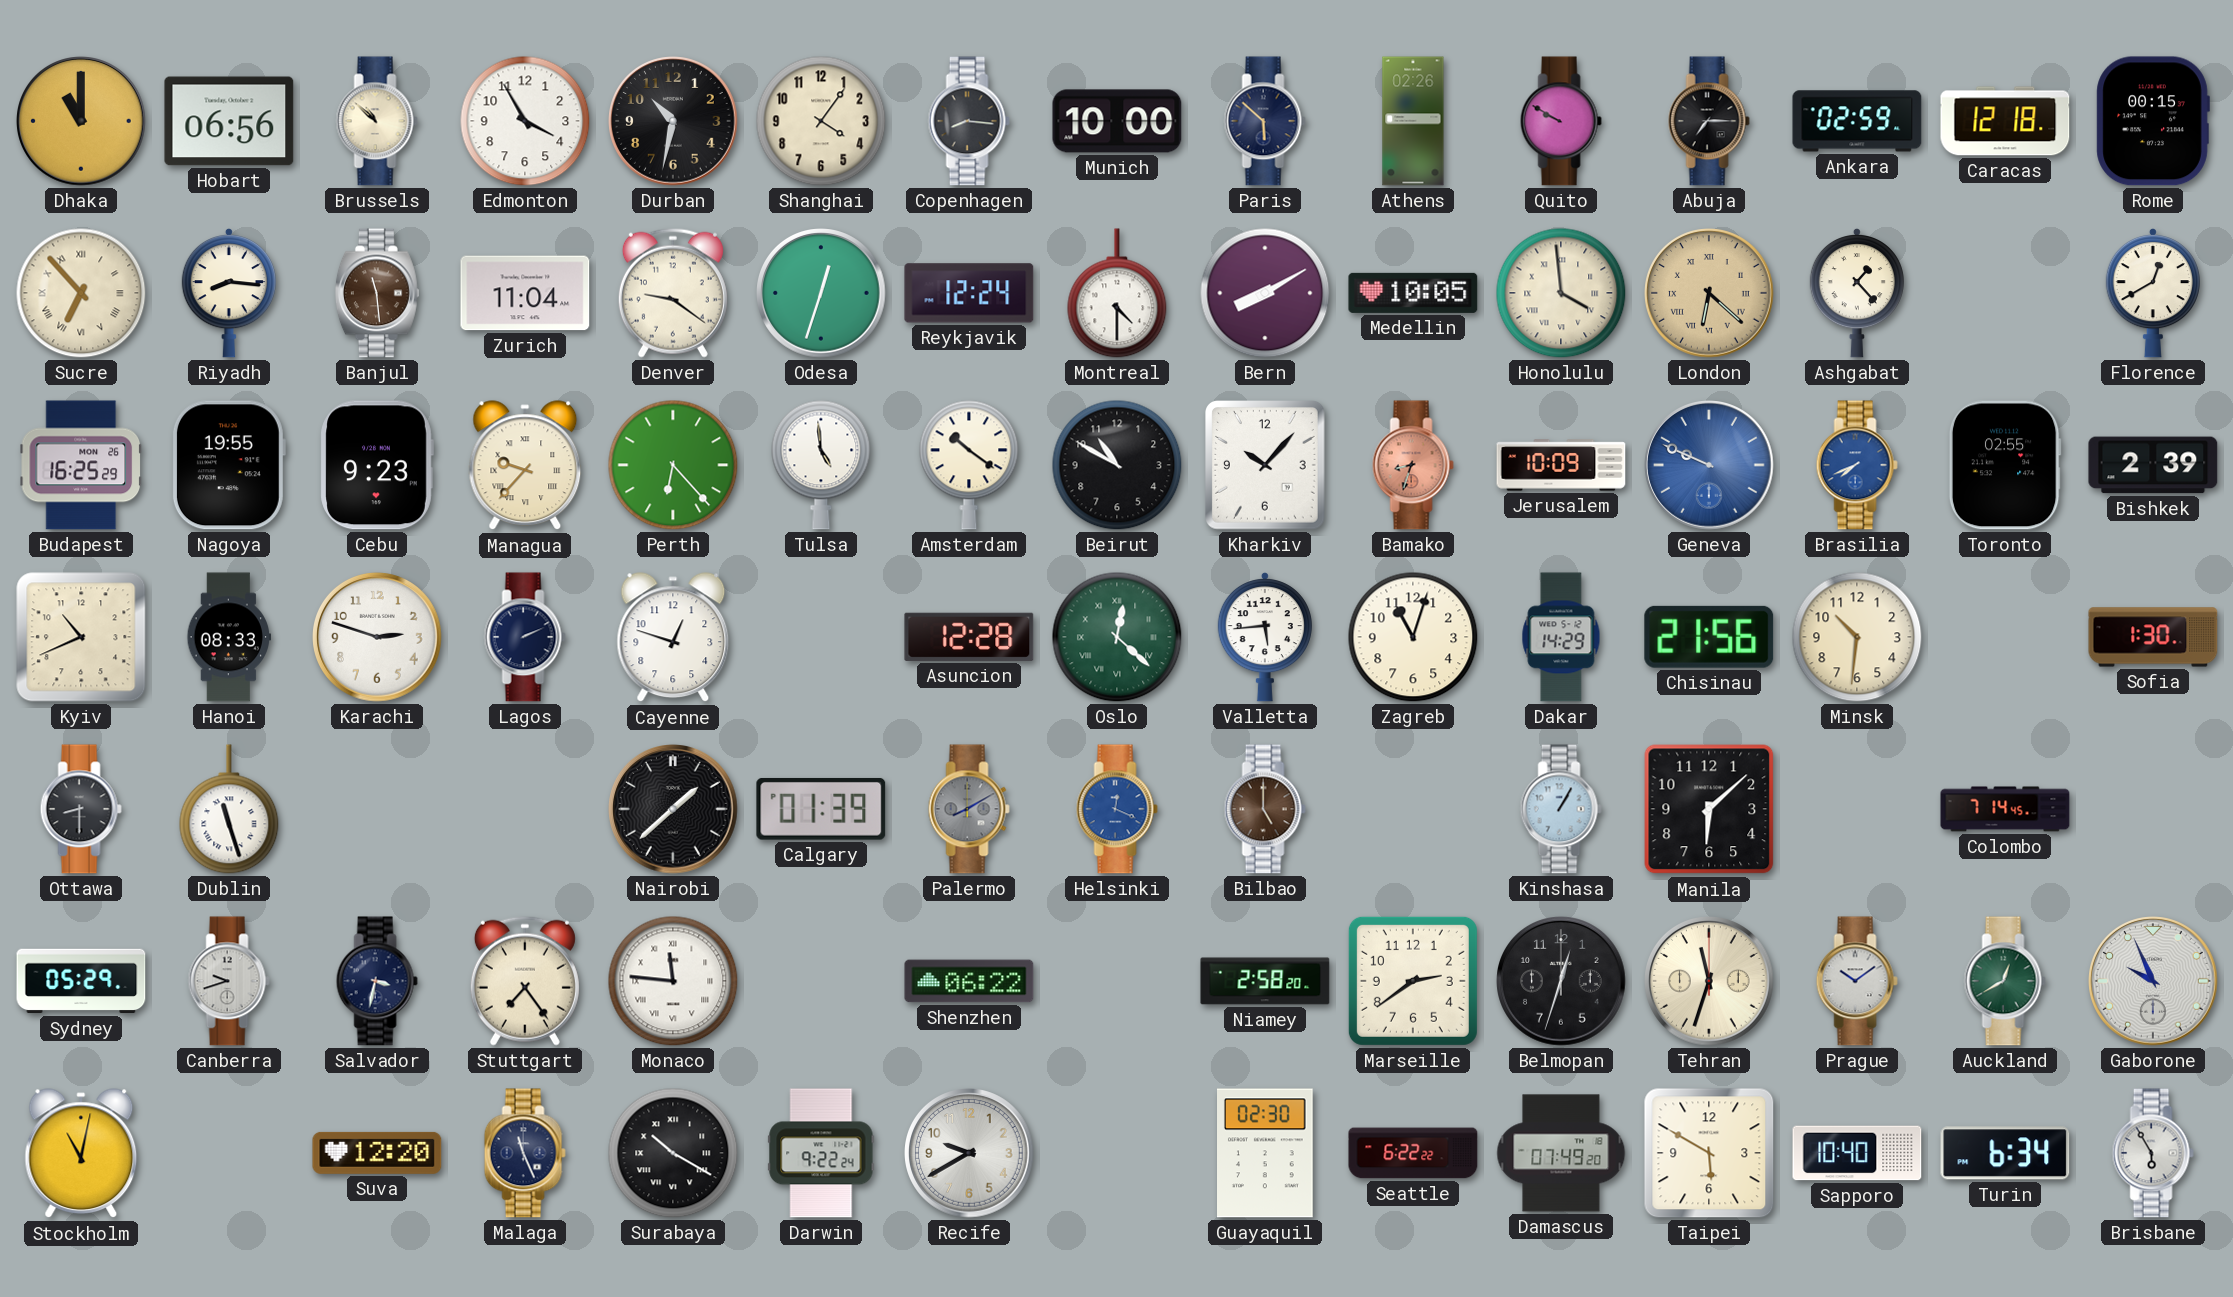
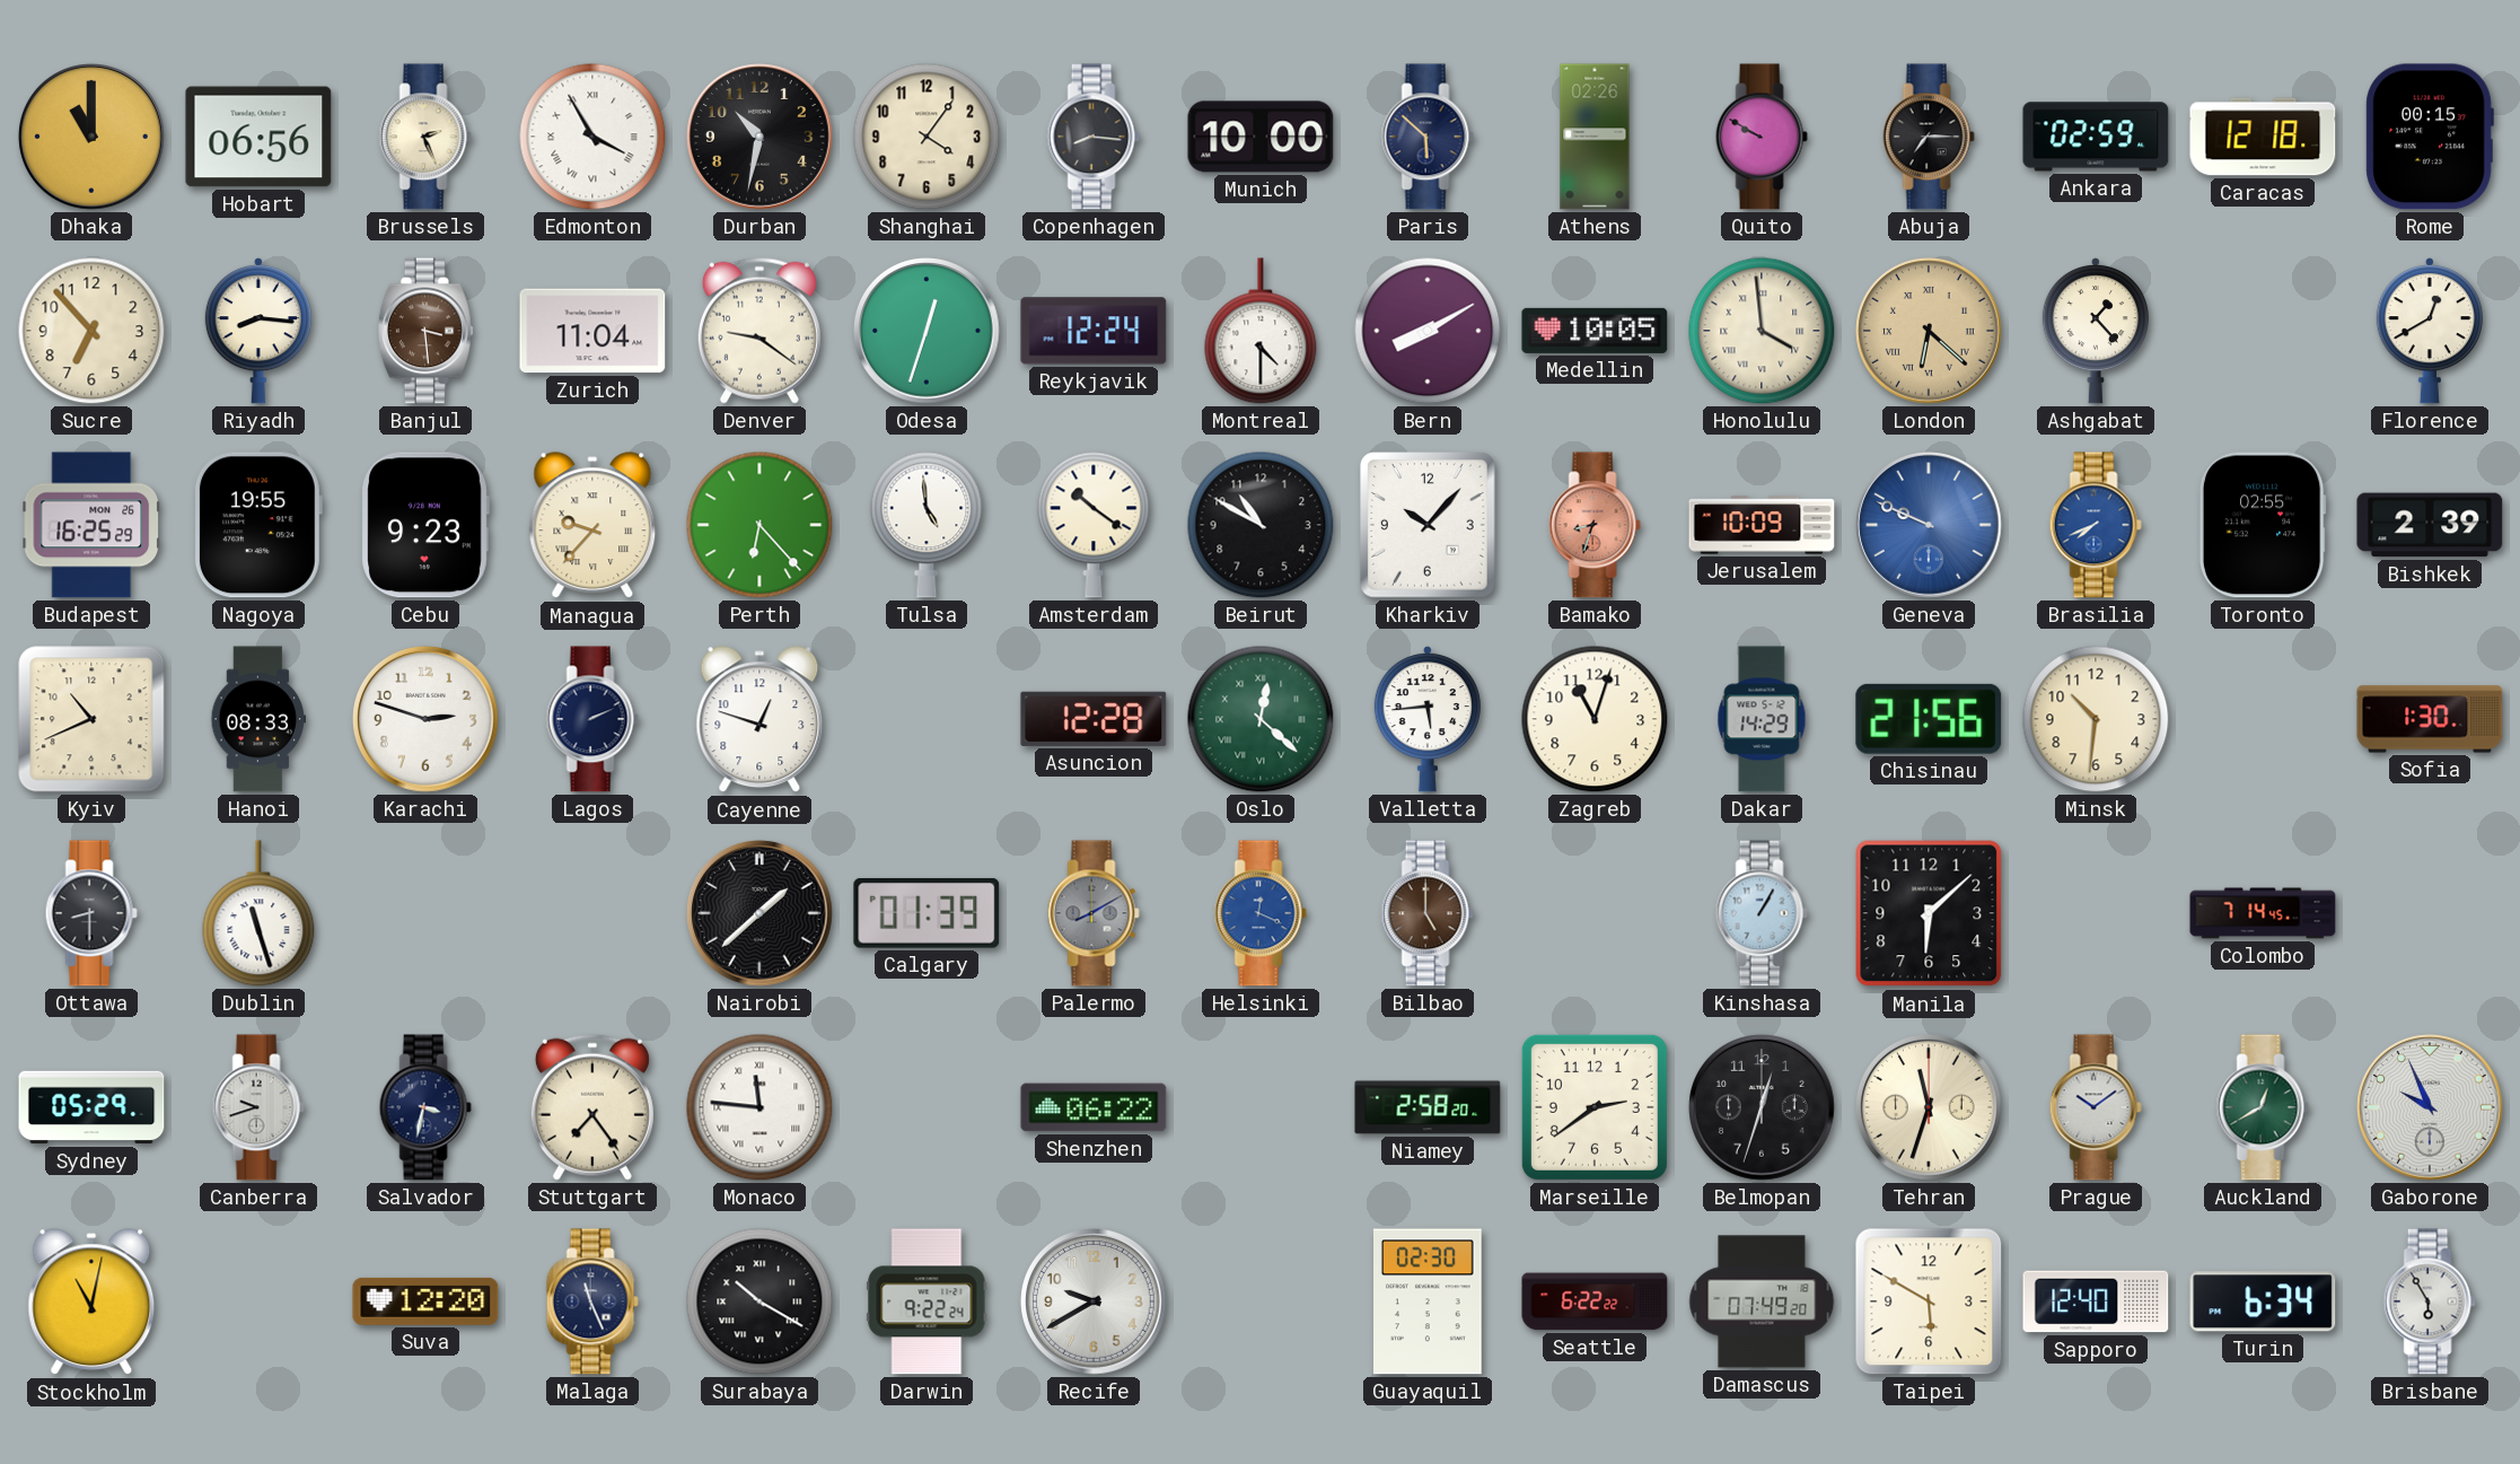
Brussels: 10:52 -> 2:26 (425, 137)
Edmonton numerals: Arabic -> Roman (592, 137)
Sucre numerals: Roman -> Arabic (91, 331)
Banjul: 11:29 -> 3:29 (425, 331)
Sapporo: 10:40 -> 12:40 (2096, 1301)
